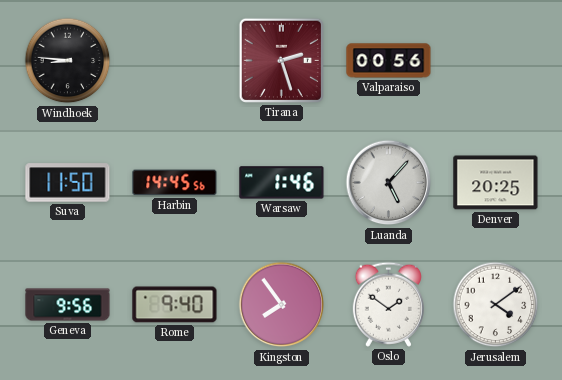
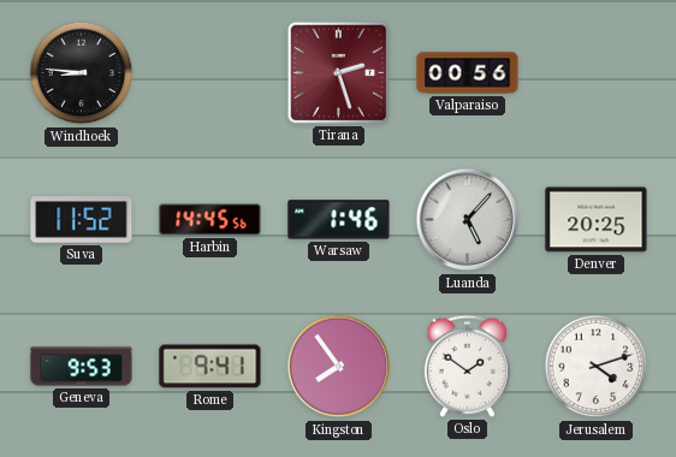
Suva: 11:50 -> 11:52 (82, 220)
Geneva: 9:56 -> 9:53 (82, 367)
Rome: 9:40 -> 9:41 (210, 367)
Jerusalem: 4:09 -> 4:12 (597, 367)
